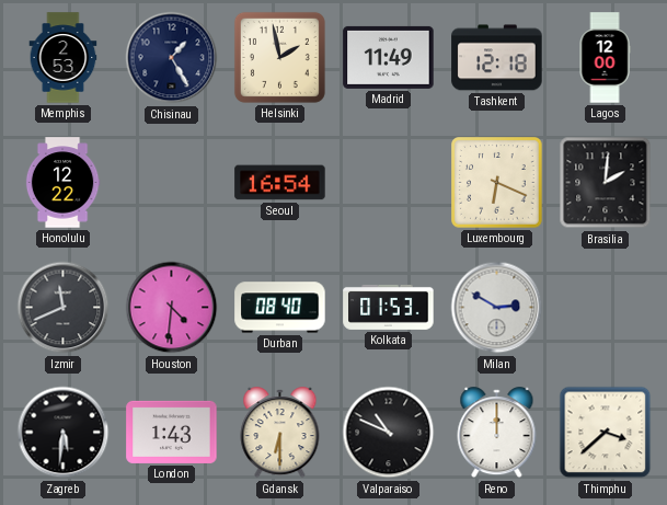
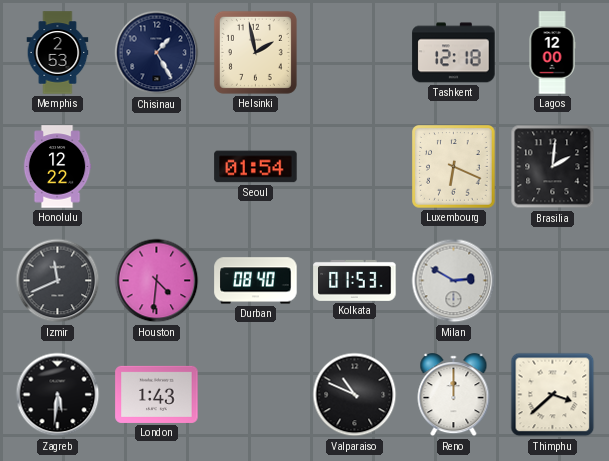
Madrid: 11:49 -> none (389, 57)
Seoul: 16:54 -> 01:54 (256, 167)
Gdansk: 6:30 -> none (280, 433)
